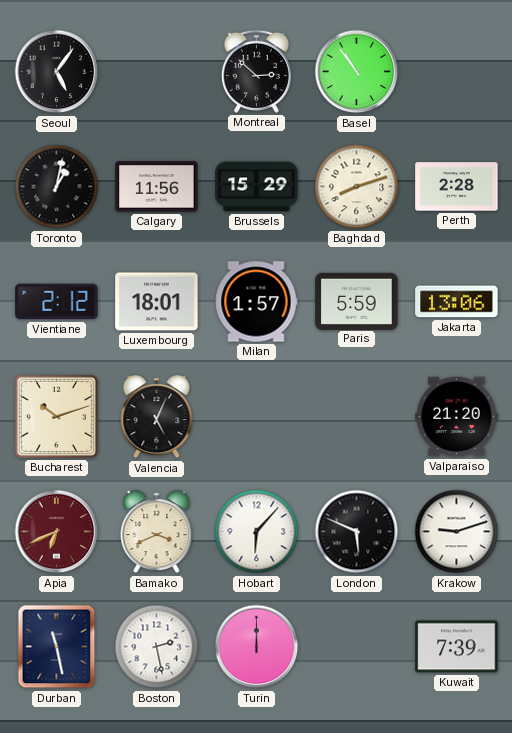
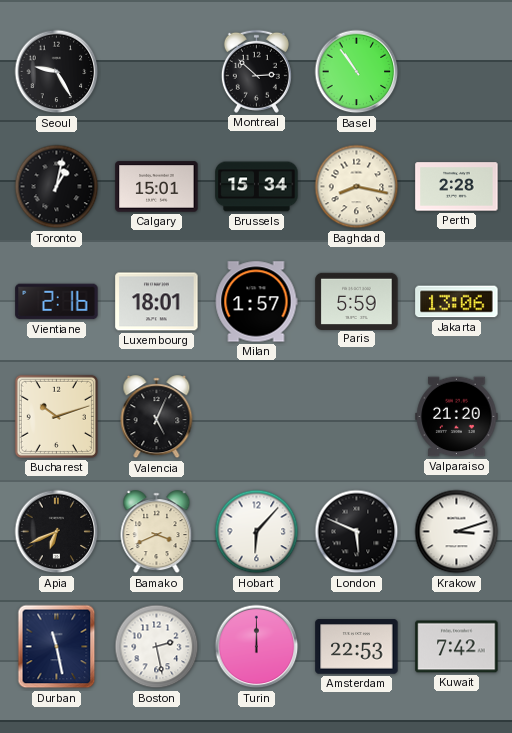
Seoul: 5:06 -> 9:25 (57, 72)
Calgary: 11:56 -> 15:01 (157, 187)
Brussels: 15:29 -> 15:34 (257, 187)
Baghdad: 8:12 -> 8:17 (357, 187)
Vientiane: 2:12 -> 2:16 (57, 302)
Apia dial: burgundy -> black (57, 532)
Krakow: 9:12 -> 3:12 (457, 532)
Amsterdam: none -> 22:53 (357, 647)
Kuwait: 7:39 -> 7:42 (457, 647)
